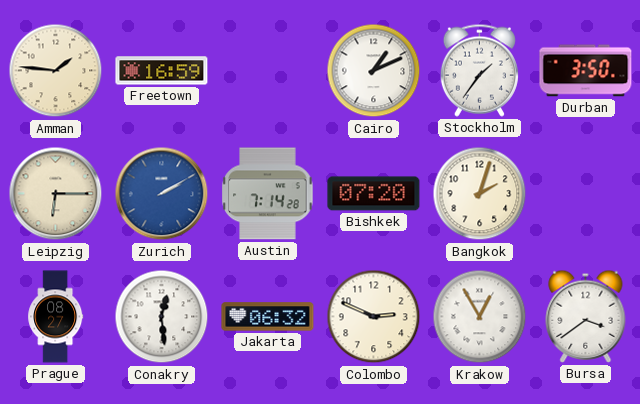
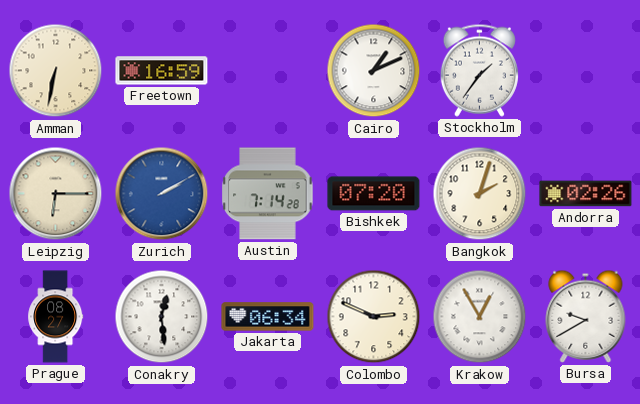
Amman: 1:46 -> 6:32 (56, 71)
Durban: 3:50 -> none (586, 71)
Andorra: none -> 02:26 (586, 194)
Jakarta: 06:32 -> 06:34 (268, 317)
Bursa: 3:39 -> 9:40 (586, 316)
